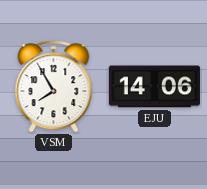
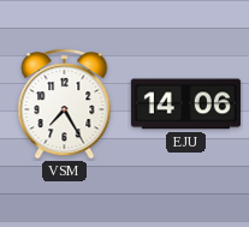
VSM: 7:55 -> 7:25 (65, 104)
